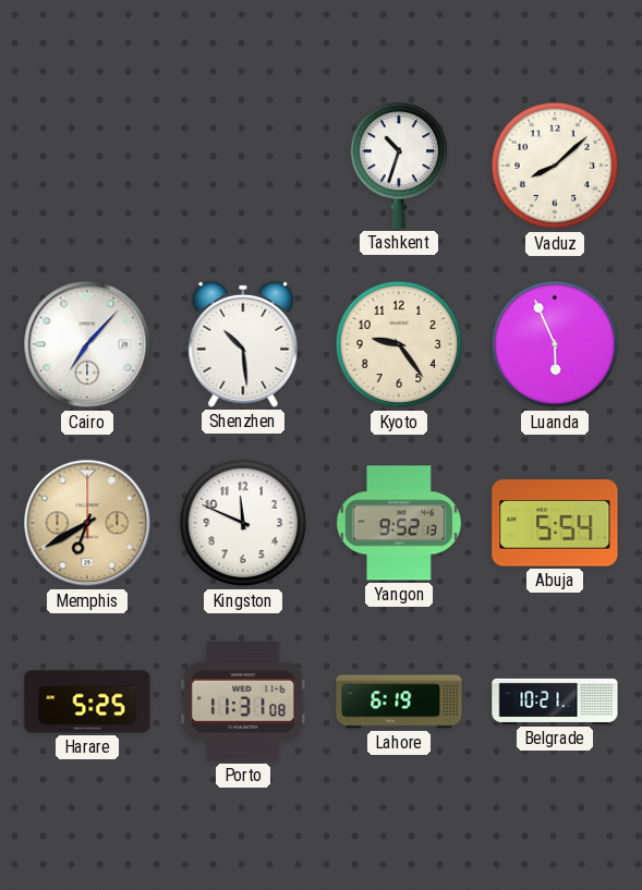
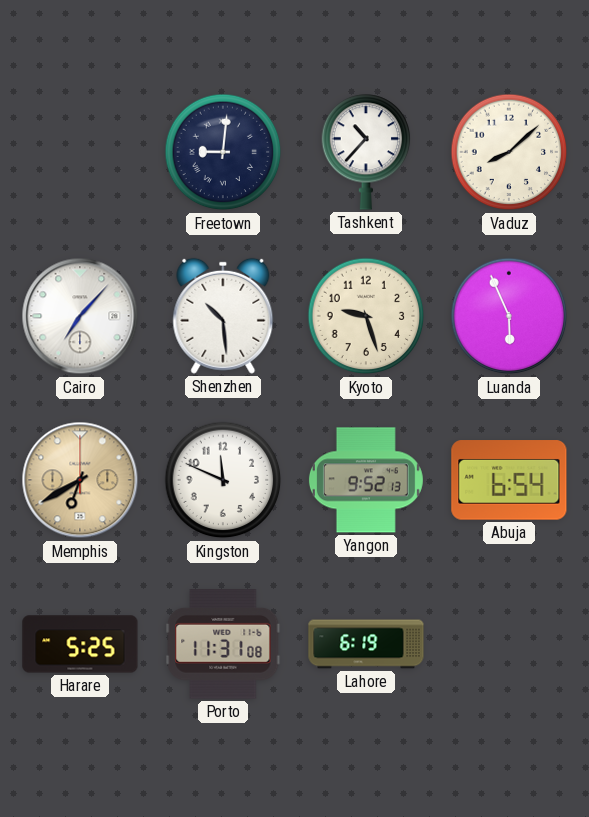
Freetown: none -> 9:01 (223, 152)
Tashkent: 10:33 -> 10:37 (366, 152)
Kyoto: 9:24 -> 9:27 (366, 316)
Abuja: 5:54 -> 6:54 (509, 480)
Belgrade: 10:21 -> none (555, 702)
